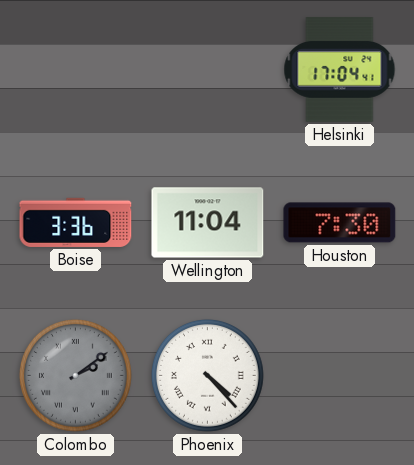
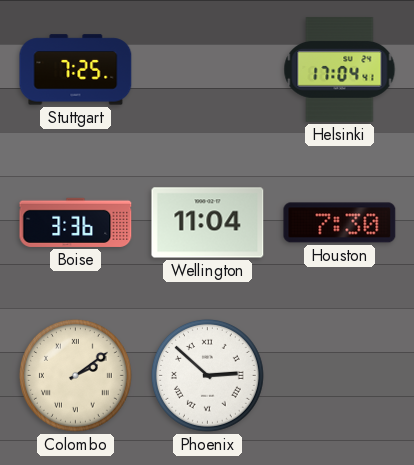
Stuttgart: none -> 7:25 (76, 70)
Colombo dial: grey -> cream (75, 375)
Phoenix: 4:23 -> 2:52 (207, 375)
